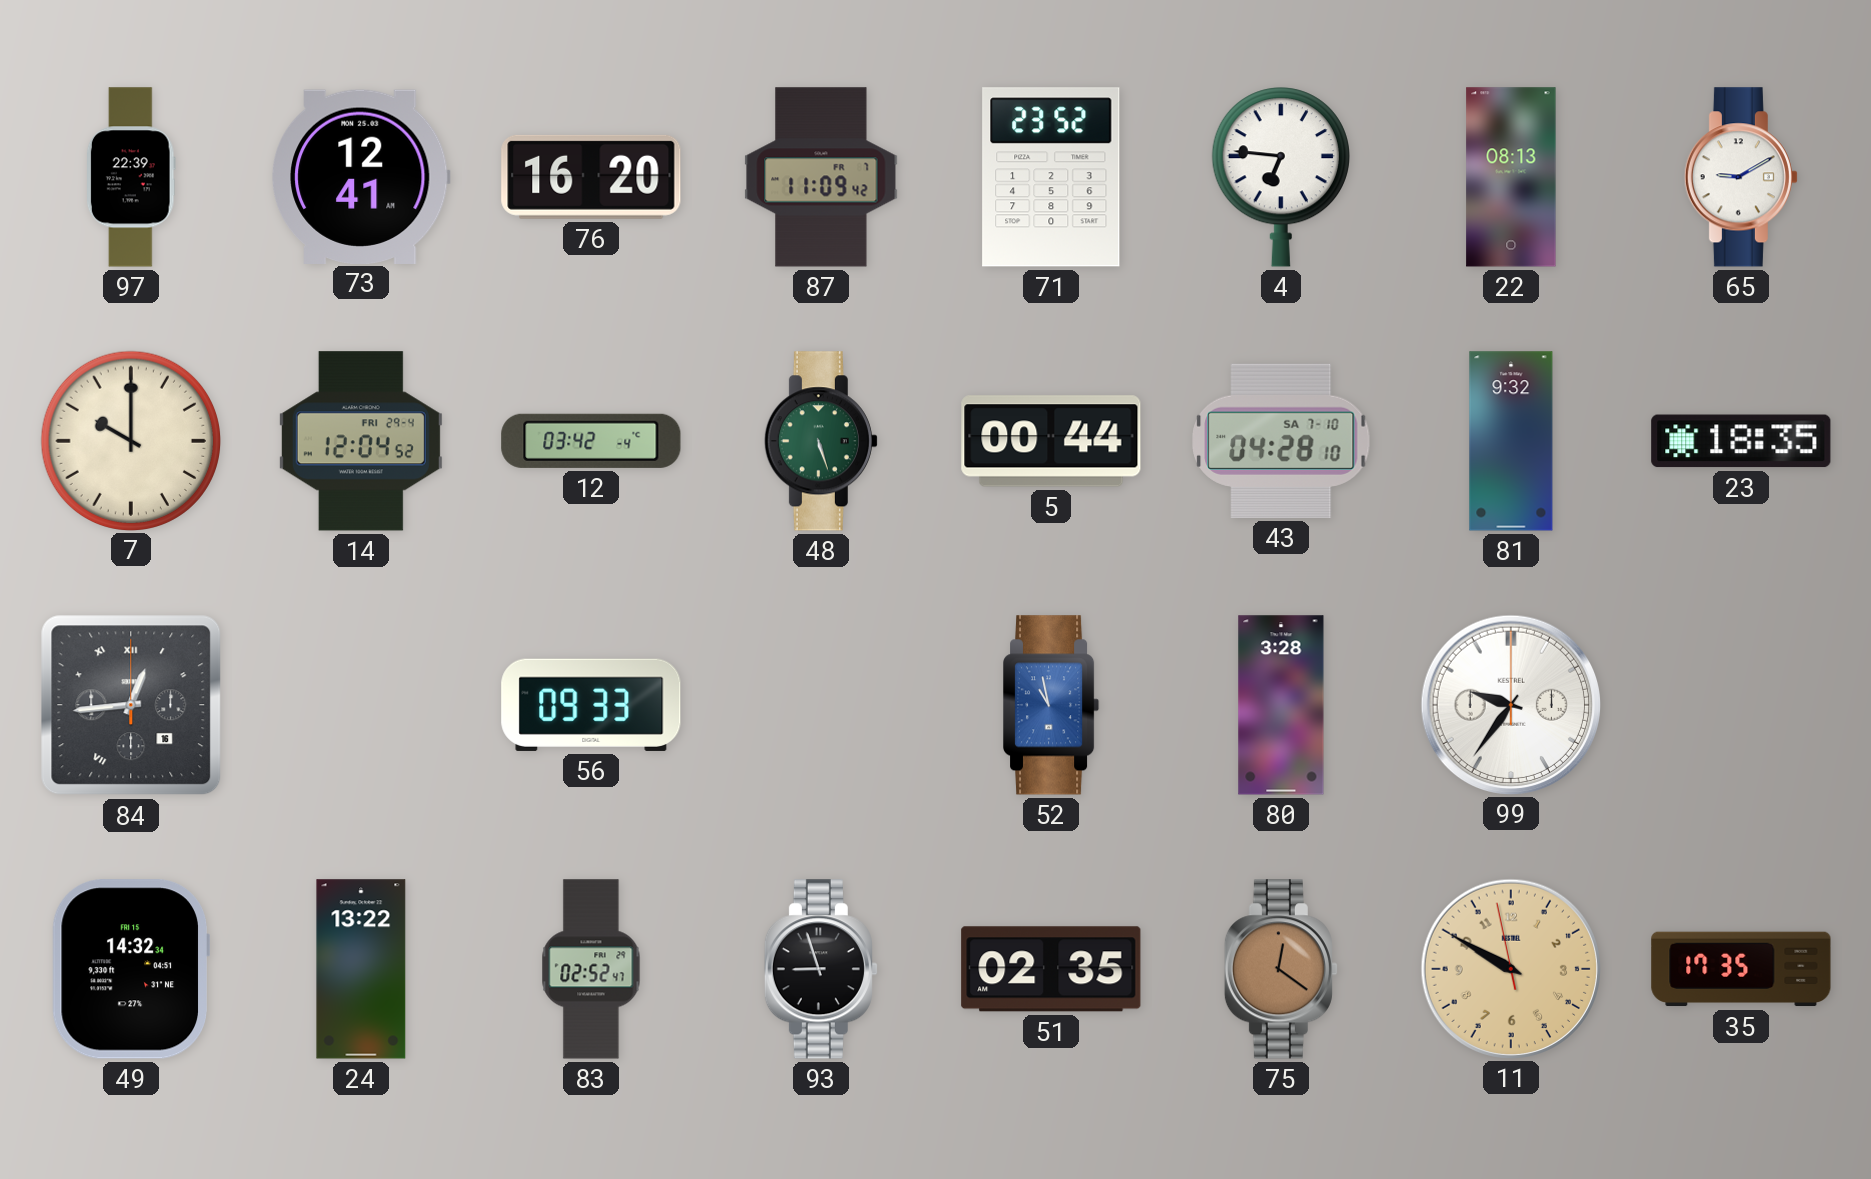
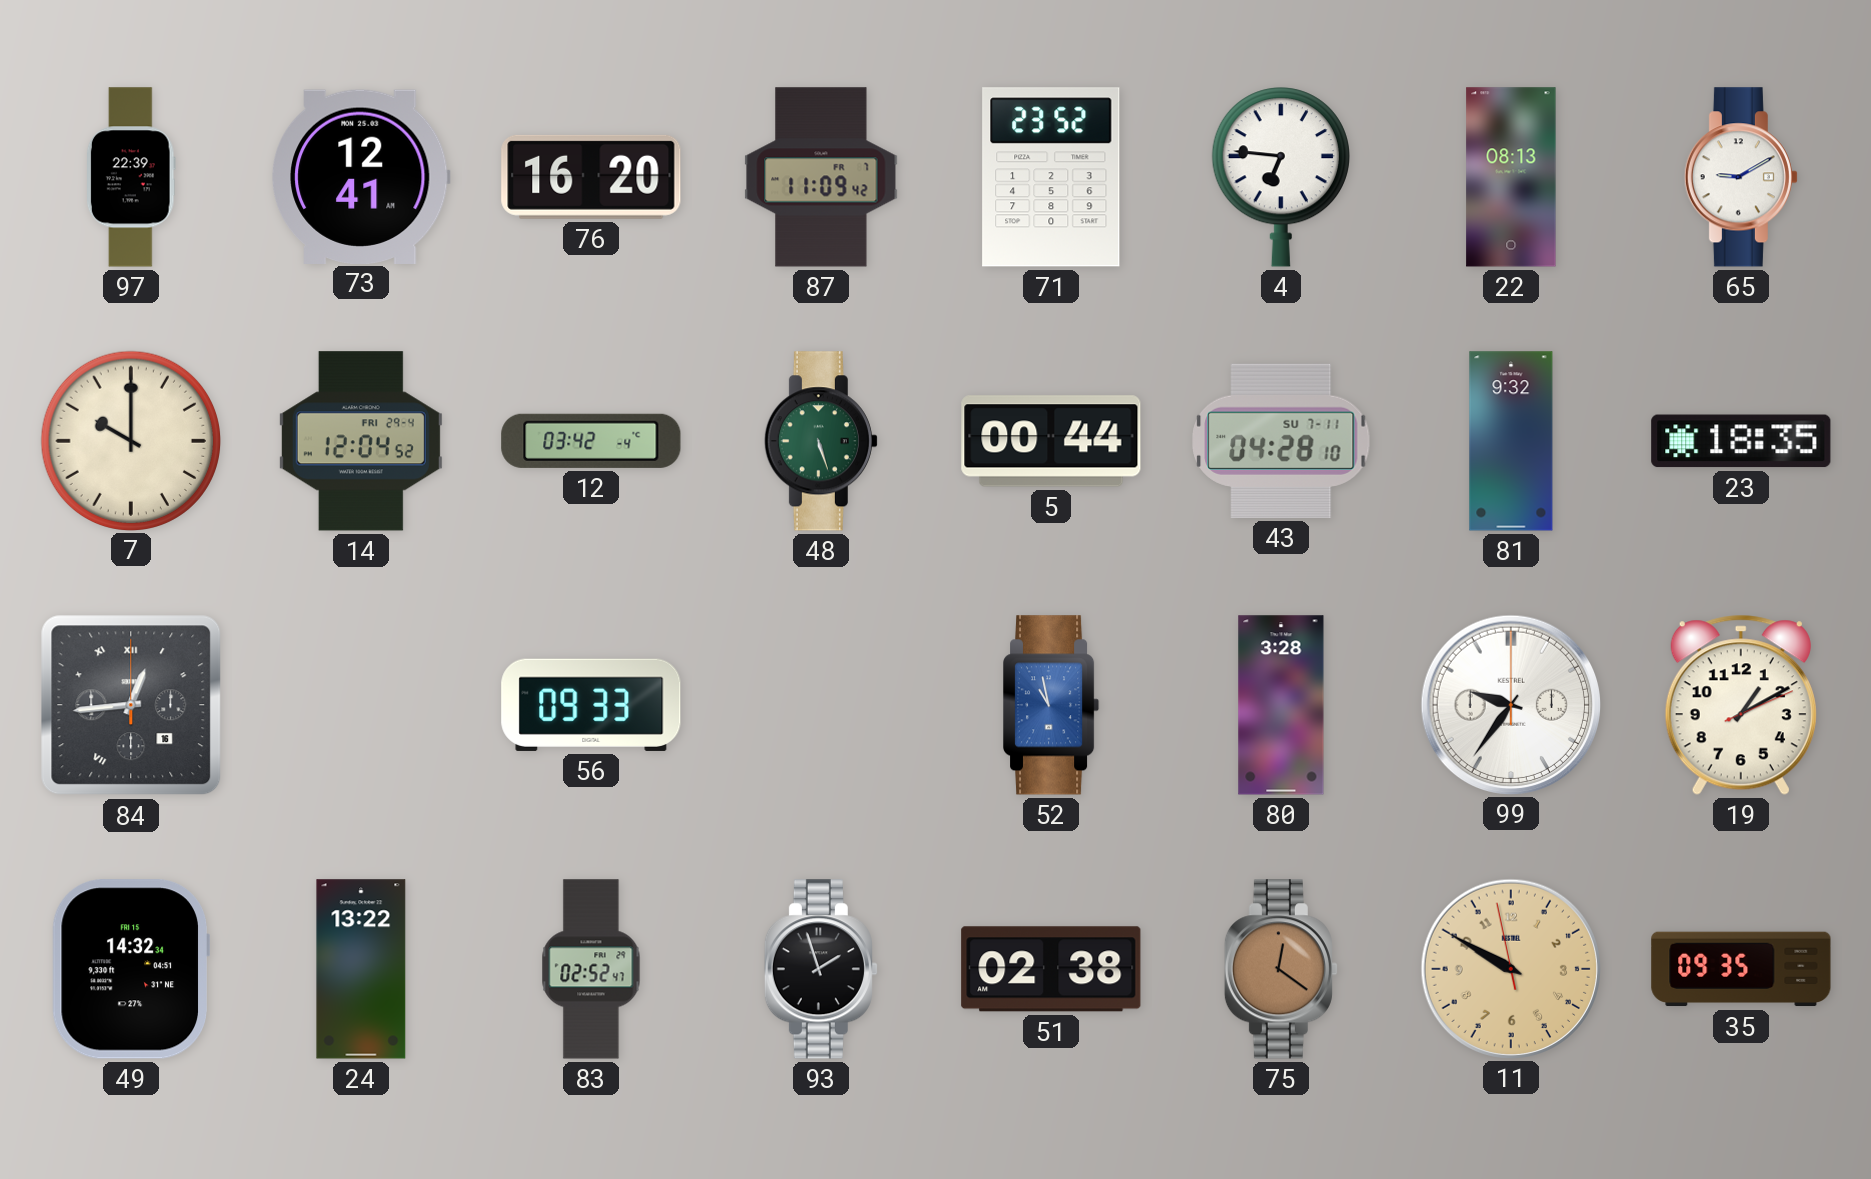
43 date: SA 7-10 -> SU 7-11 (1281, 441)
19: none -> 1:10 (1741, 705)
93: 8:57 -> 1:57 (821, 969)
51: 02:35 -> 02:38 (1051, 969)
35: 17:35 -> 09:35 (1741, 969)
